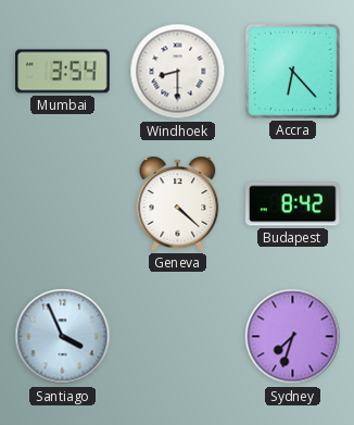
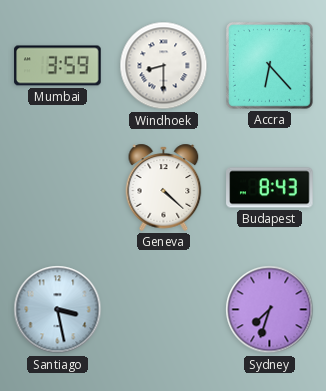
Mumbai: 3:54 -> 3:59 (58, 66)
Budapest: 8:42 -> 8:43 (270, 188)
Santiago: 3:56 -> 3:28 (58, 310)
